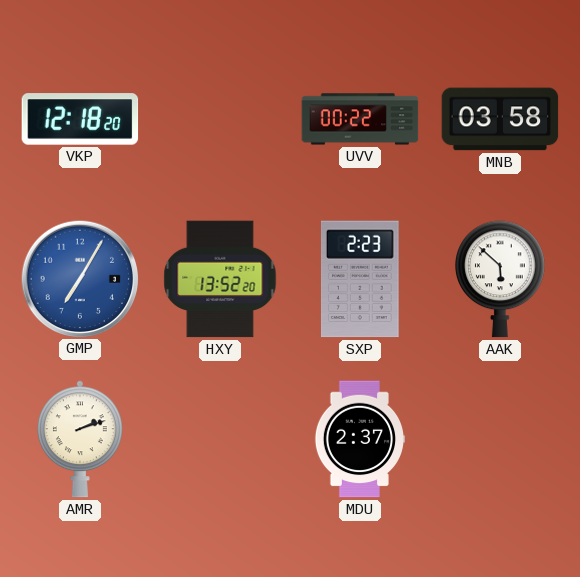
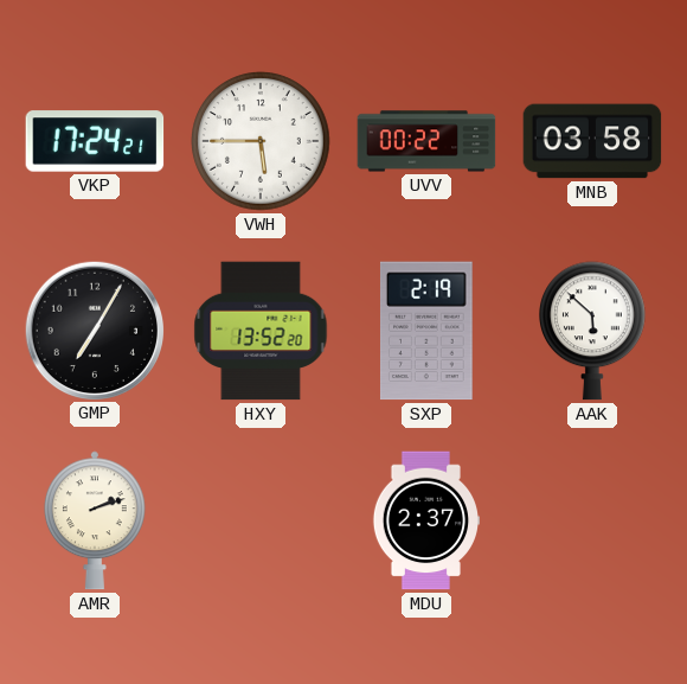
VKP: 12:18 -> 17:24 (95, 141)
VWH: none -> 5:45 (261, 141)
GMP dial: blue -> black (94, 330)
SXP: 2:23 -> 2:19 (426, 331)
